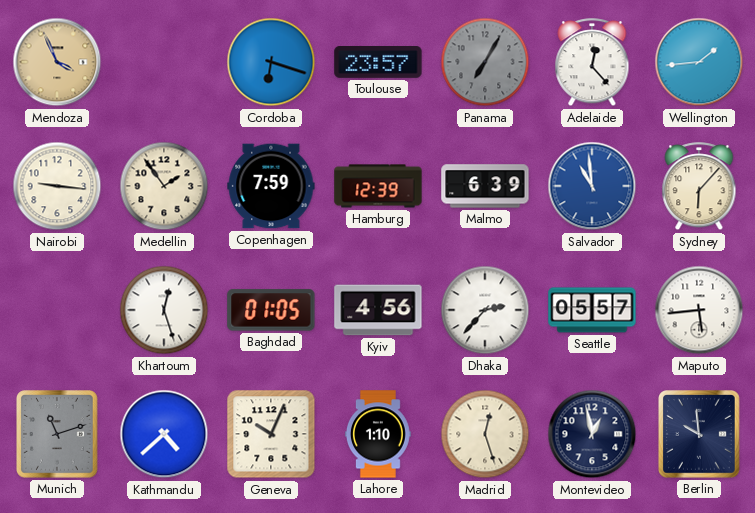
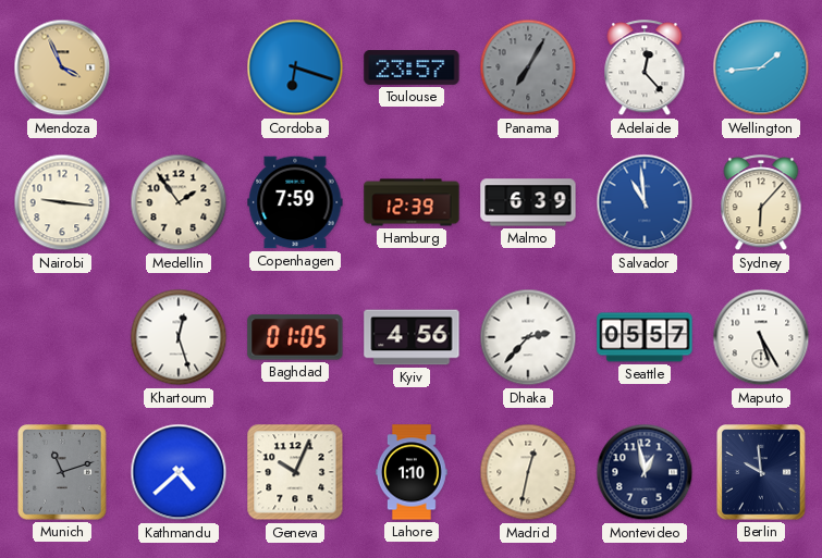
Maputo: 5:44 -> 5:25 (761, 337)
Madrid: 12:27 -> 12:32 (528, 472)
